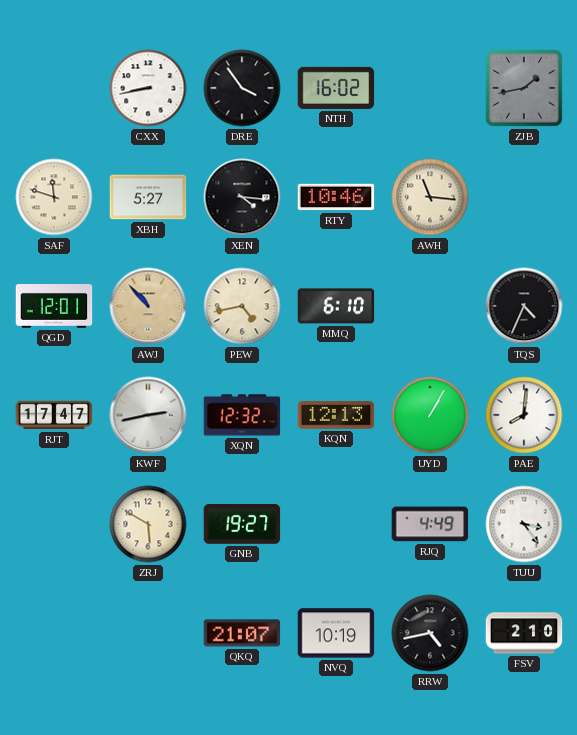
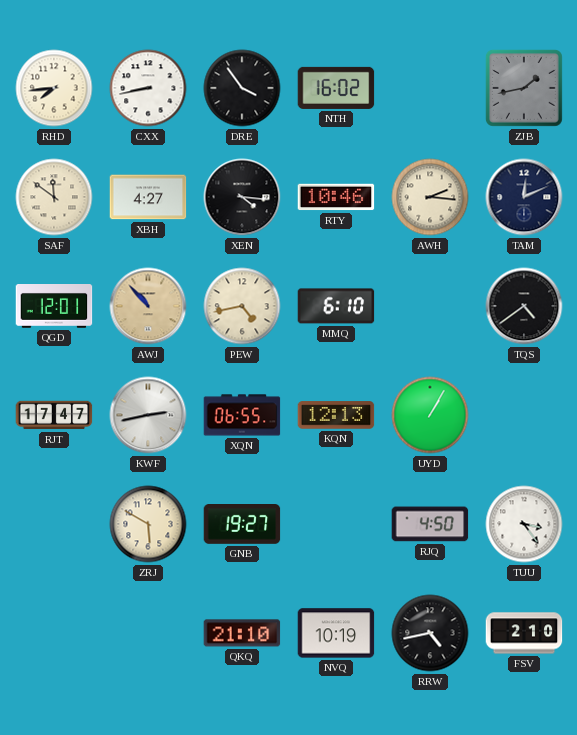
RHD: none -> 7:44 (54, 88)
SAF: 11:48 -> 11:51 (54, 197)
XBH: 5:27 -> 4:27 (148, 197)
AWH: 11:16 -> 2:16 (430, 197)
TAM: none -> 12:11 (524, 197)
TQS: 4:34 -> 4:39 (524, 306)
XQN: 12:32 -> 06:55 (242, 415)
PAE: 8:01 -> none (524, 415)
RJQ: 4:49 -> 4:50 (430, 524)
QKQ: 21:07 -> 21:10 (242, 633)
